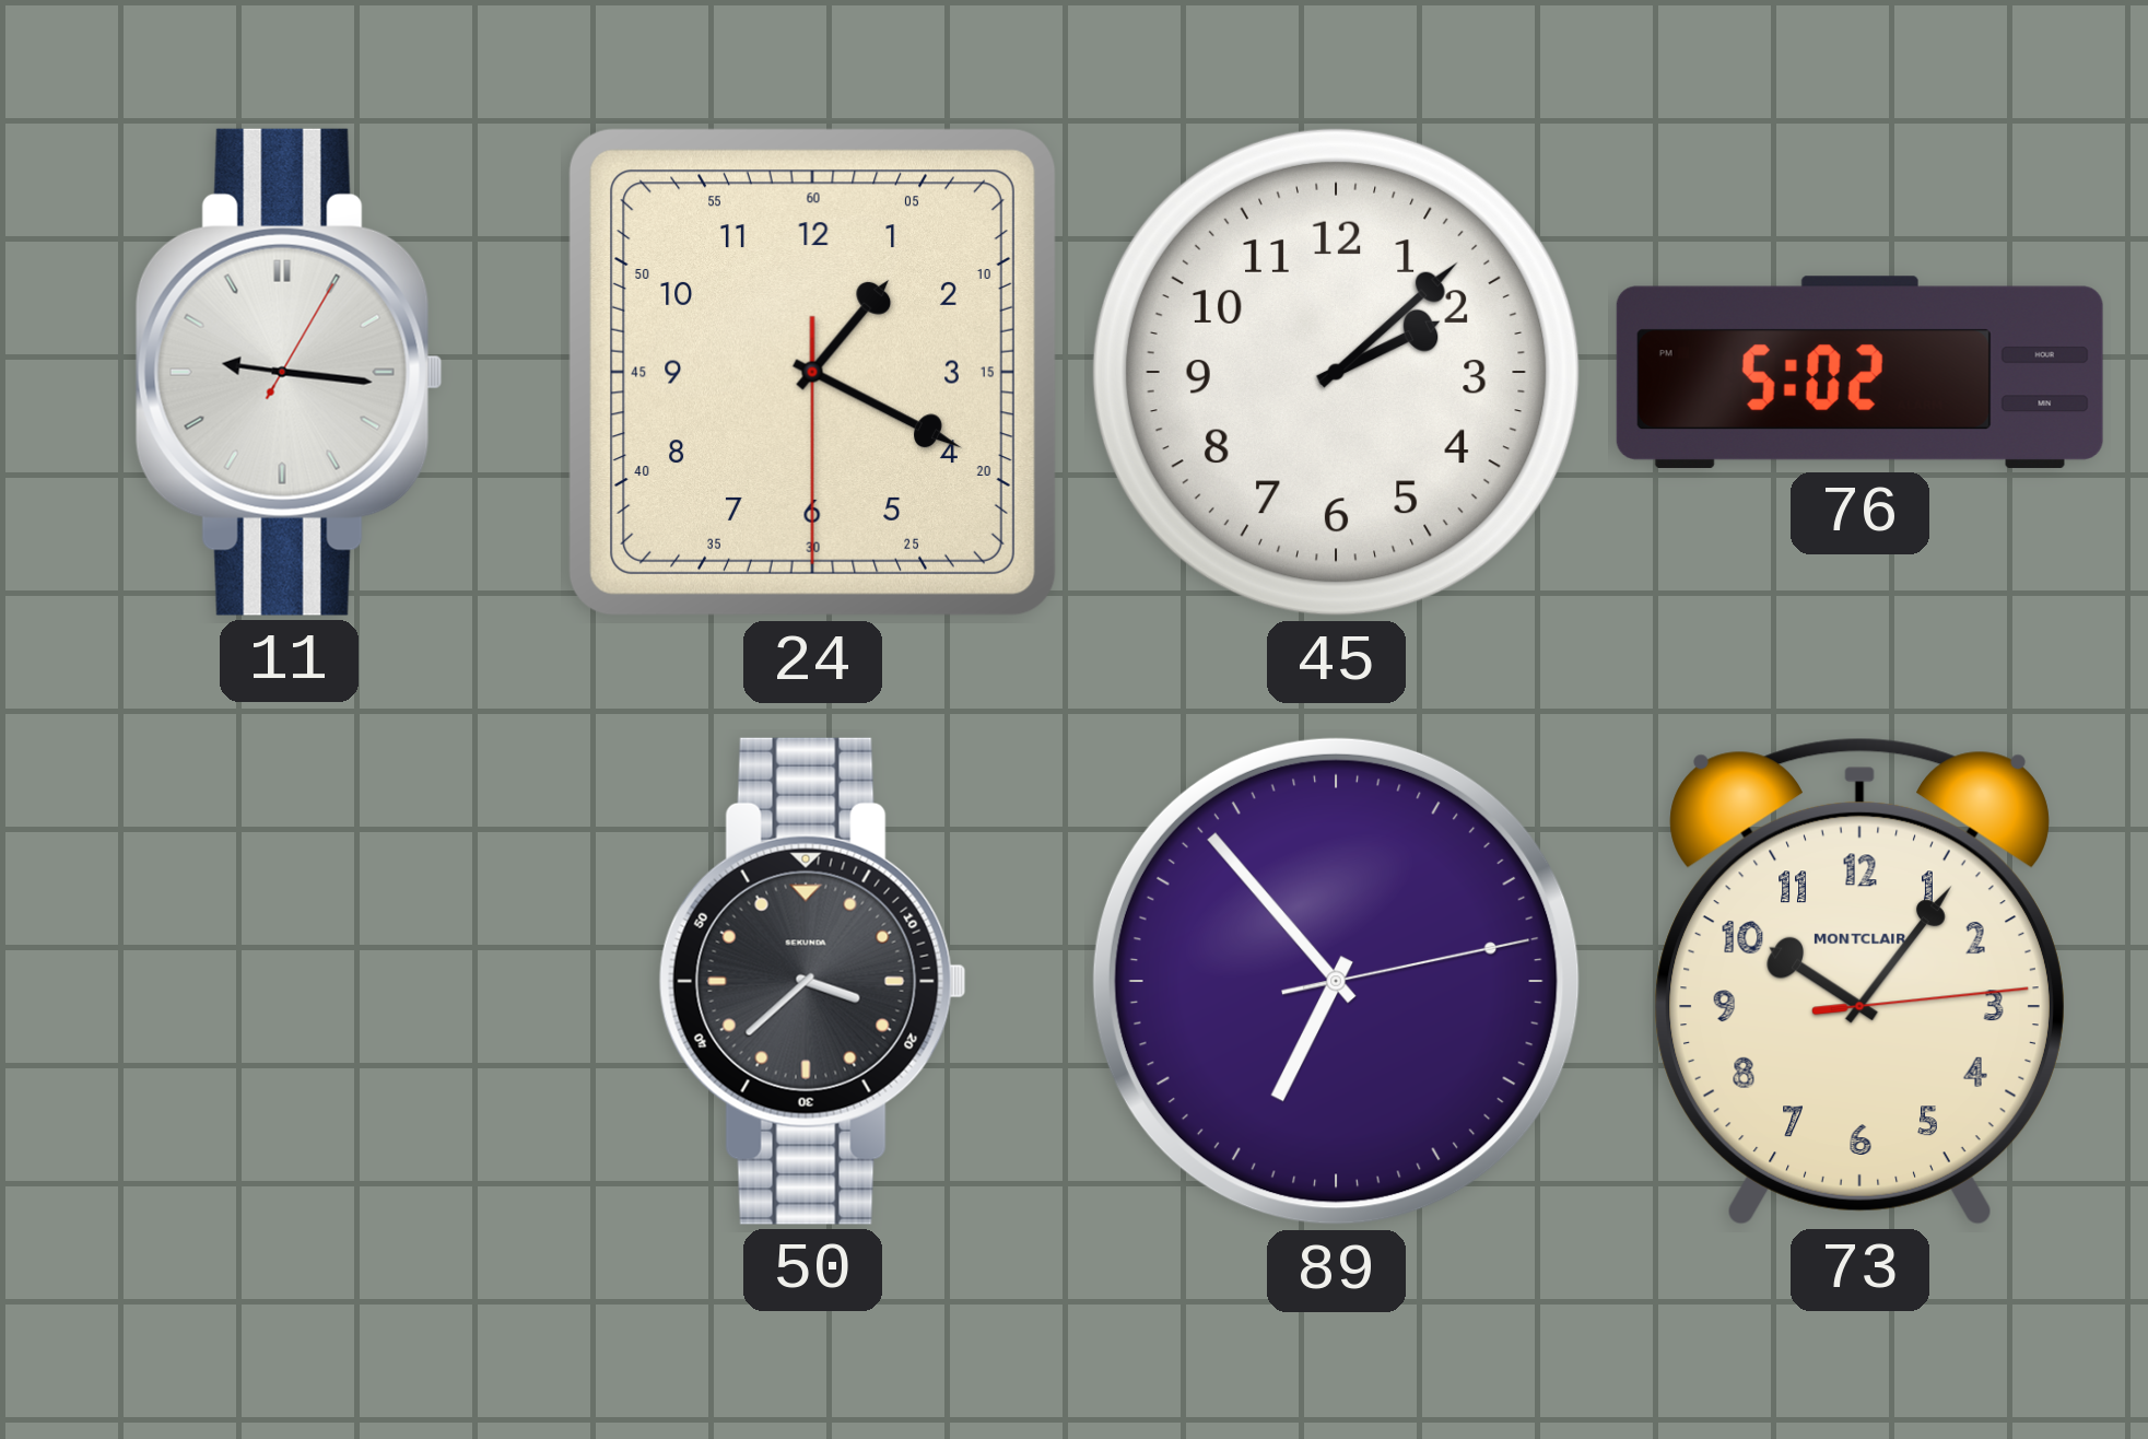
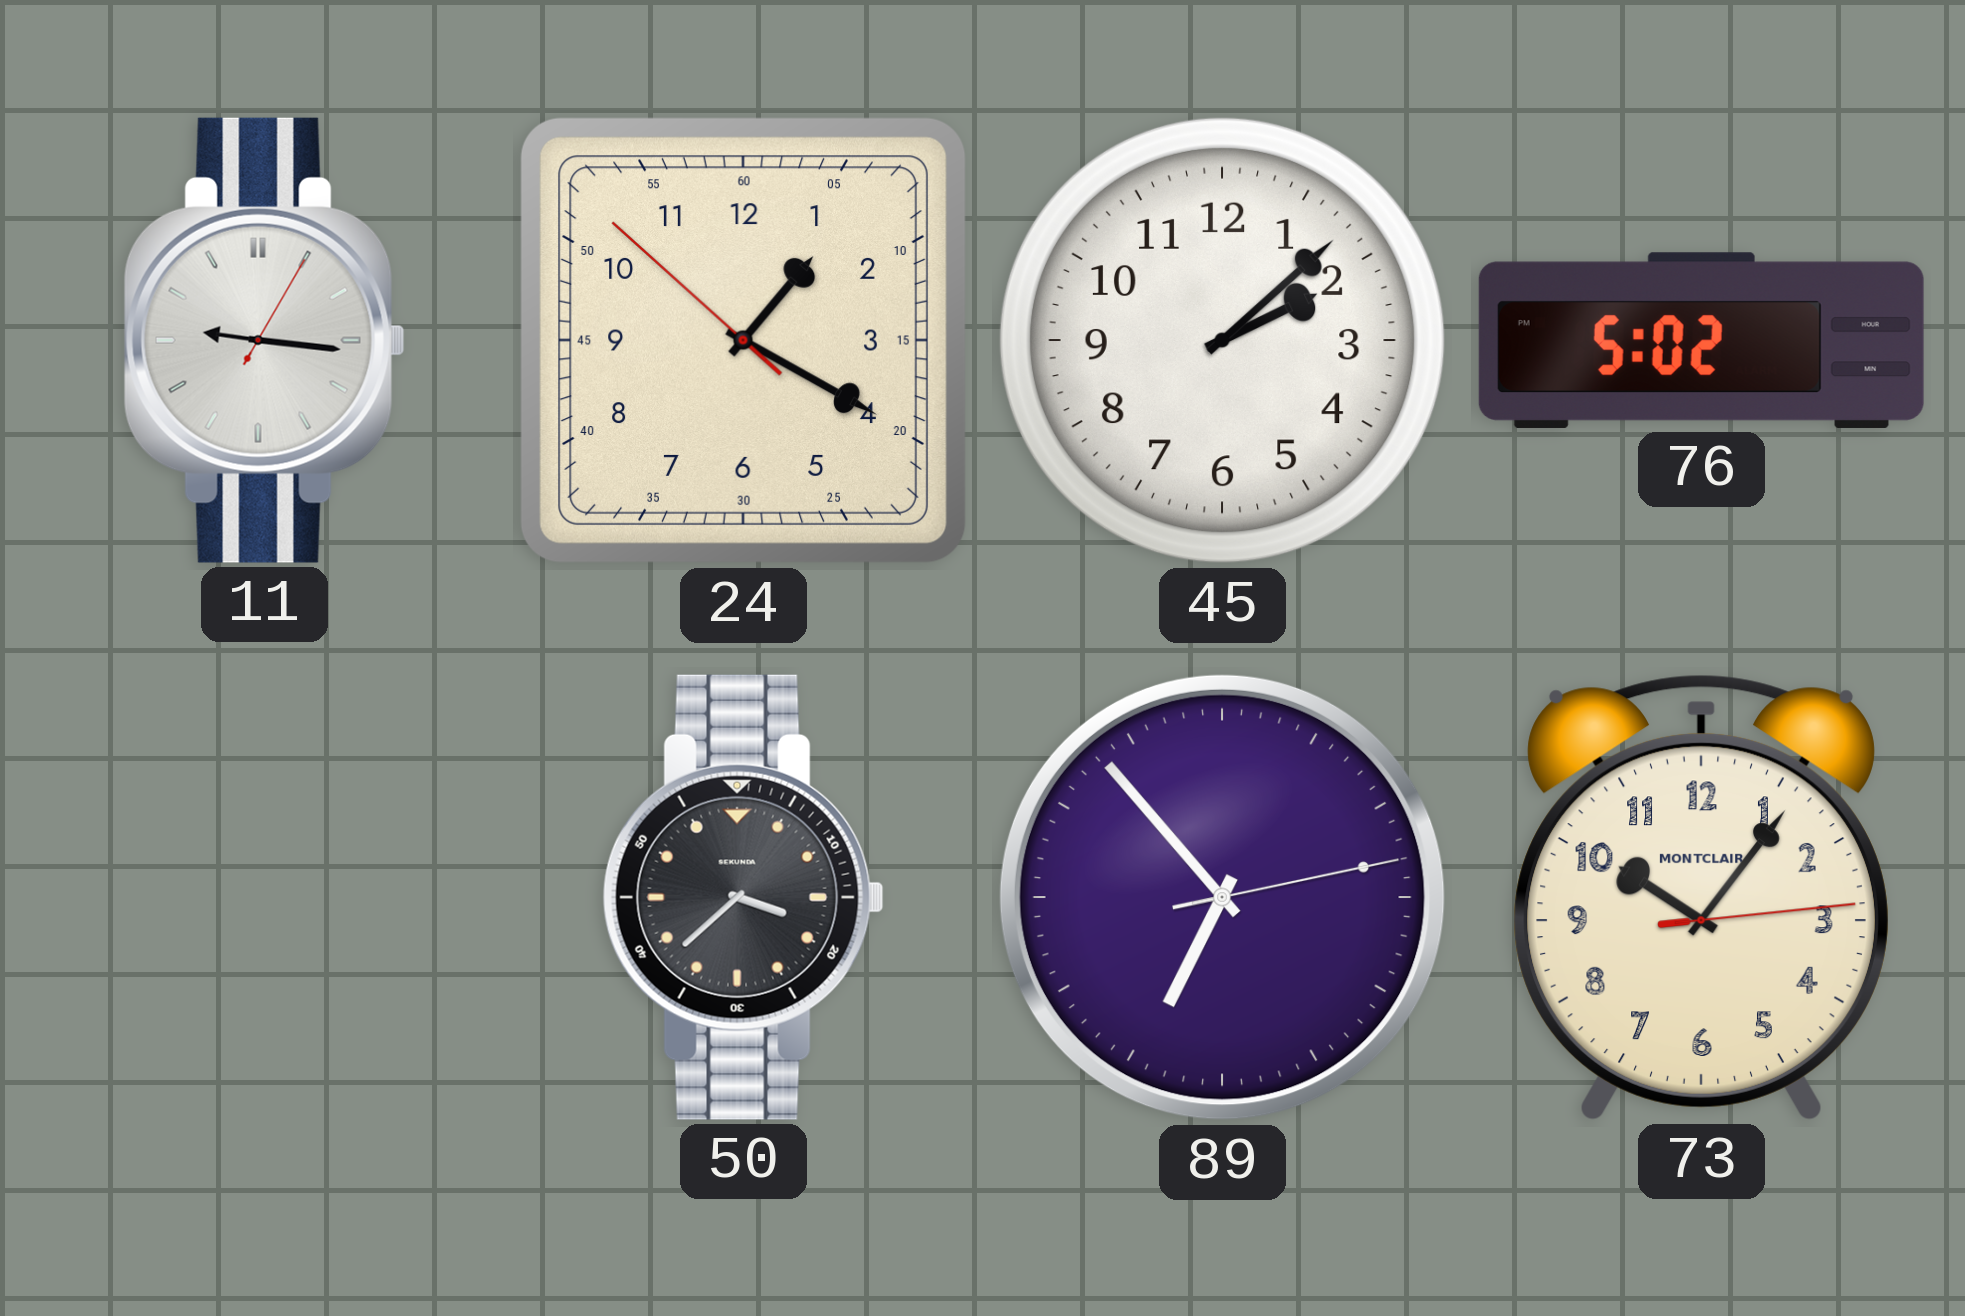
24: 1:19:30 -> 1:19:52 (743, 340)
